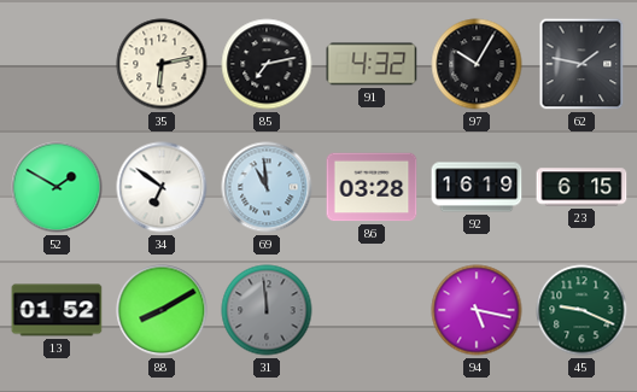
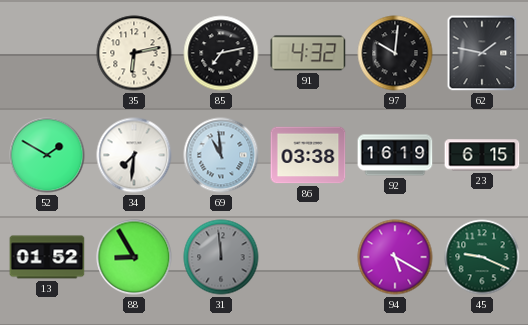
97: 10:05 -> 10:01 (395, 53)
34: 6:51 -> 7:31 (134, 155)
86: 03:28 -> 03:38 (308, 155)
88: 8:10 -> 8:55 (134, 257)
94: 5:17 -> 5:20 (395, 257)
